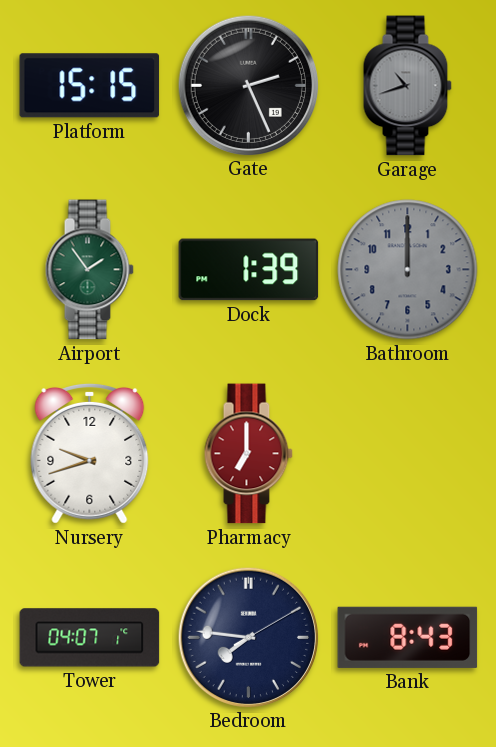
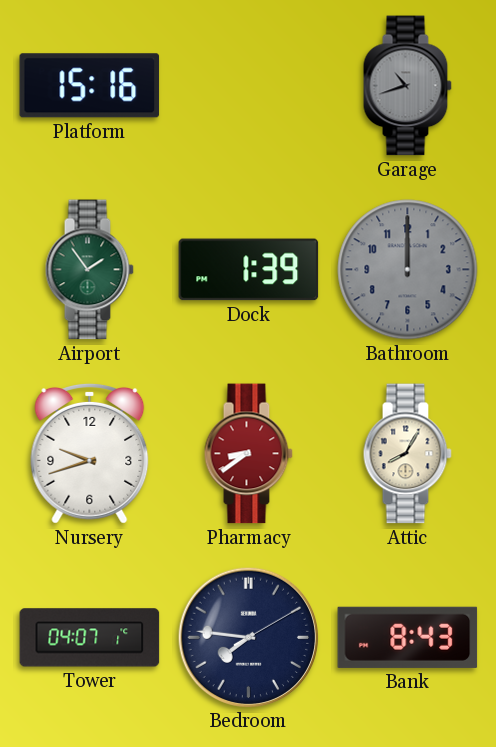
Platform: 15:15 -> 15:16 (90, 86)
Gate: 2:26 -> none (248, 85)
Pharmacy: 7:00 -> 8:39 (248, 454)
Attic: none -> 8:05 (407, 454)
